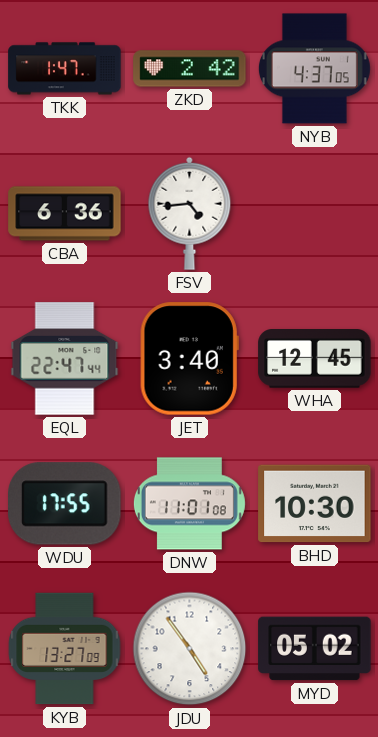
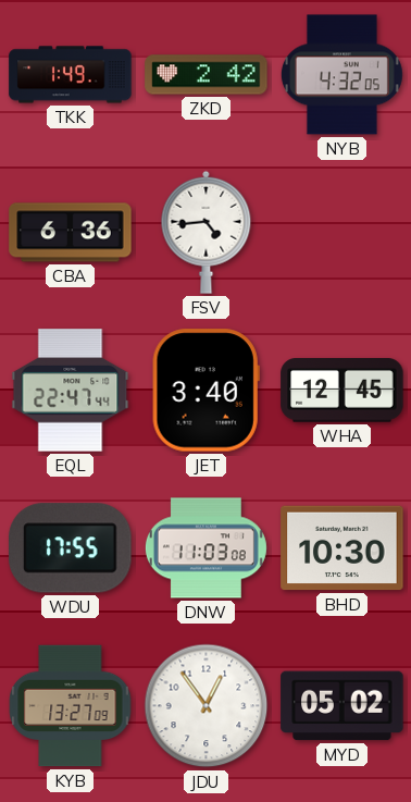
TKK: 1:47 -> 1:49 (71, 75)
NYB: 4:37 -> 4:32 (341, 75)
DNW: 11:01 -> 11:03 (205, 548)
JDU: 4:54 -> 12:54 (207, 706)
